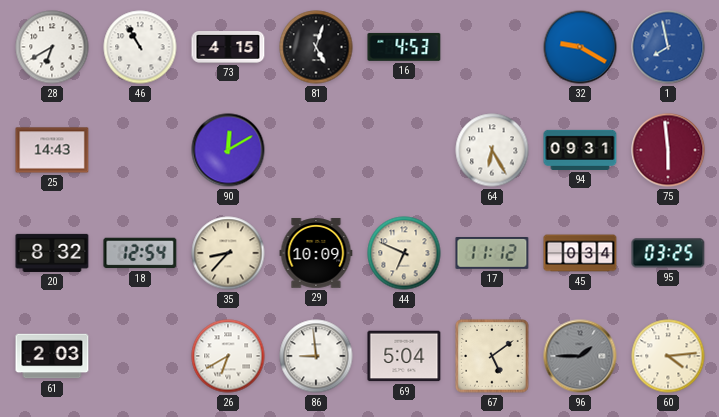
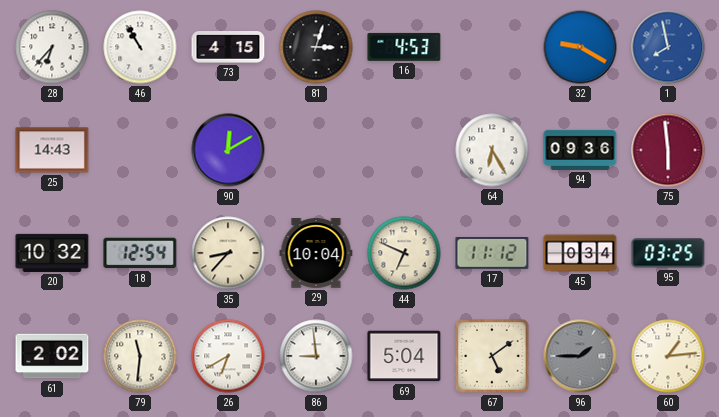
28: 6:40 -> 6:37 (52, 47)
81: 5:03 -> 3:03 (316, 47)
94: 09:31 -> 09:36 (580, 150)
20: 8:32 -> 10:32 (52, 253)
29: 10:09 -> 10:04 (316, 253)
61: 2:03 -> 2:02 (52, 356)
79: none -> 11:31 (140, 356)
60: 4:14 -> 1:14 (668, 356)
